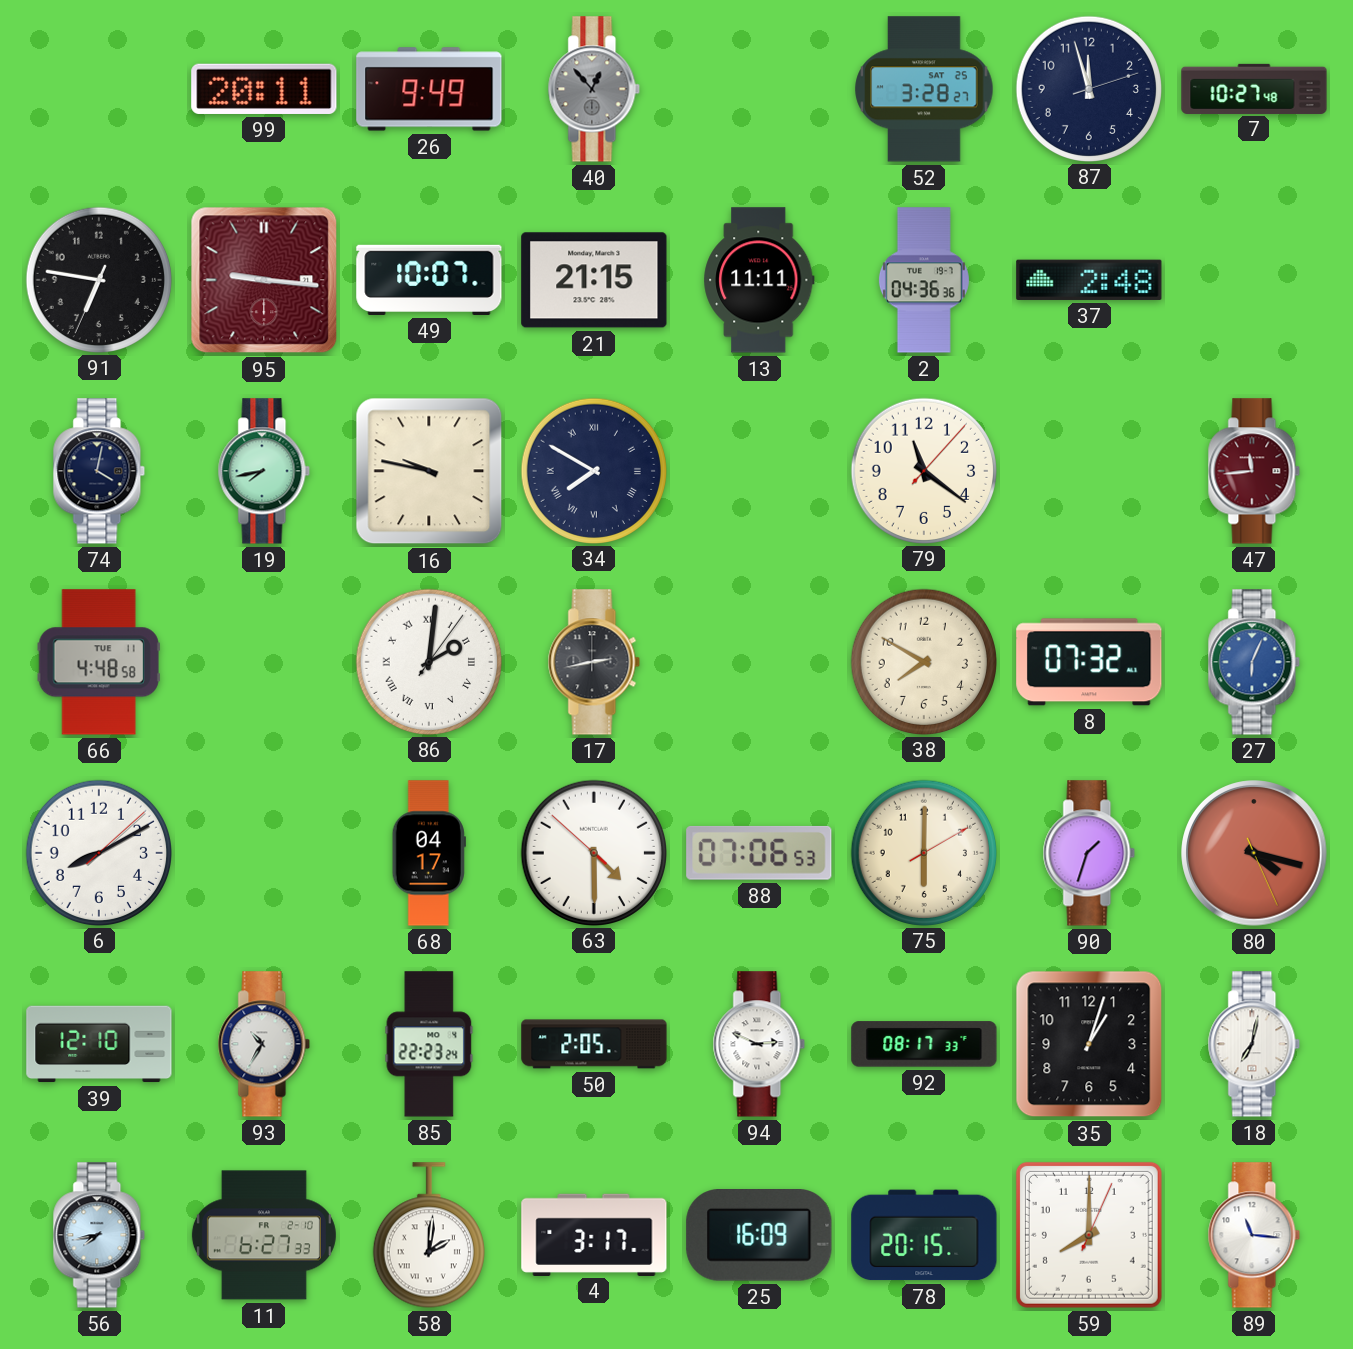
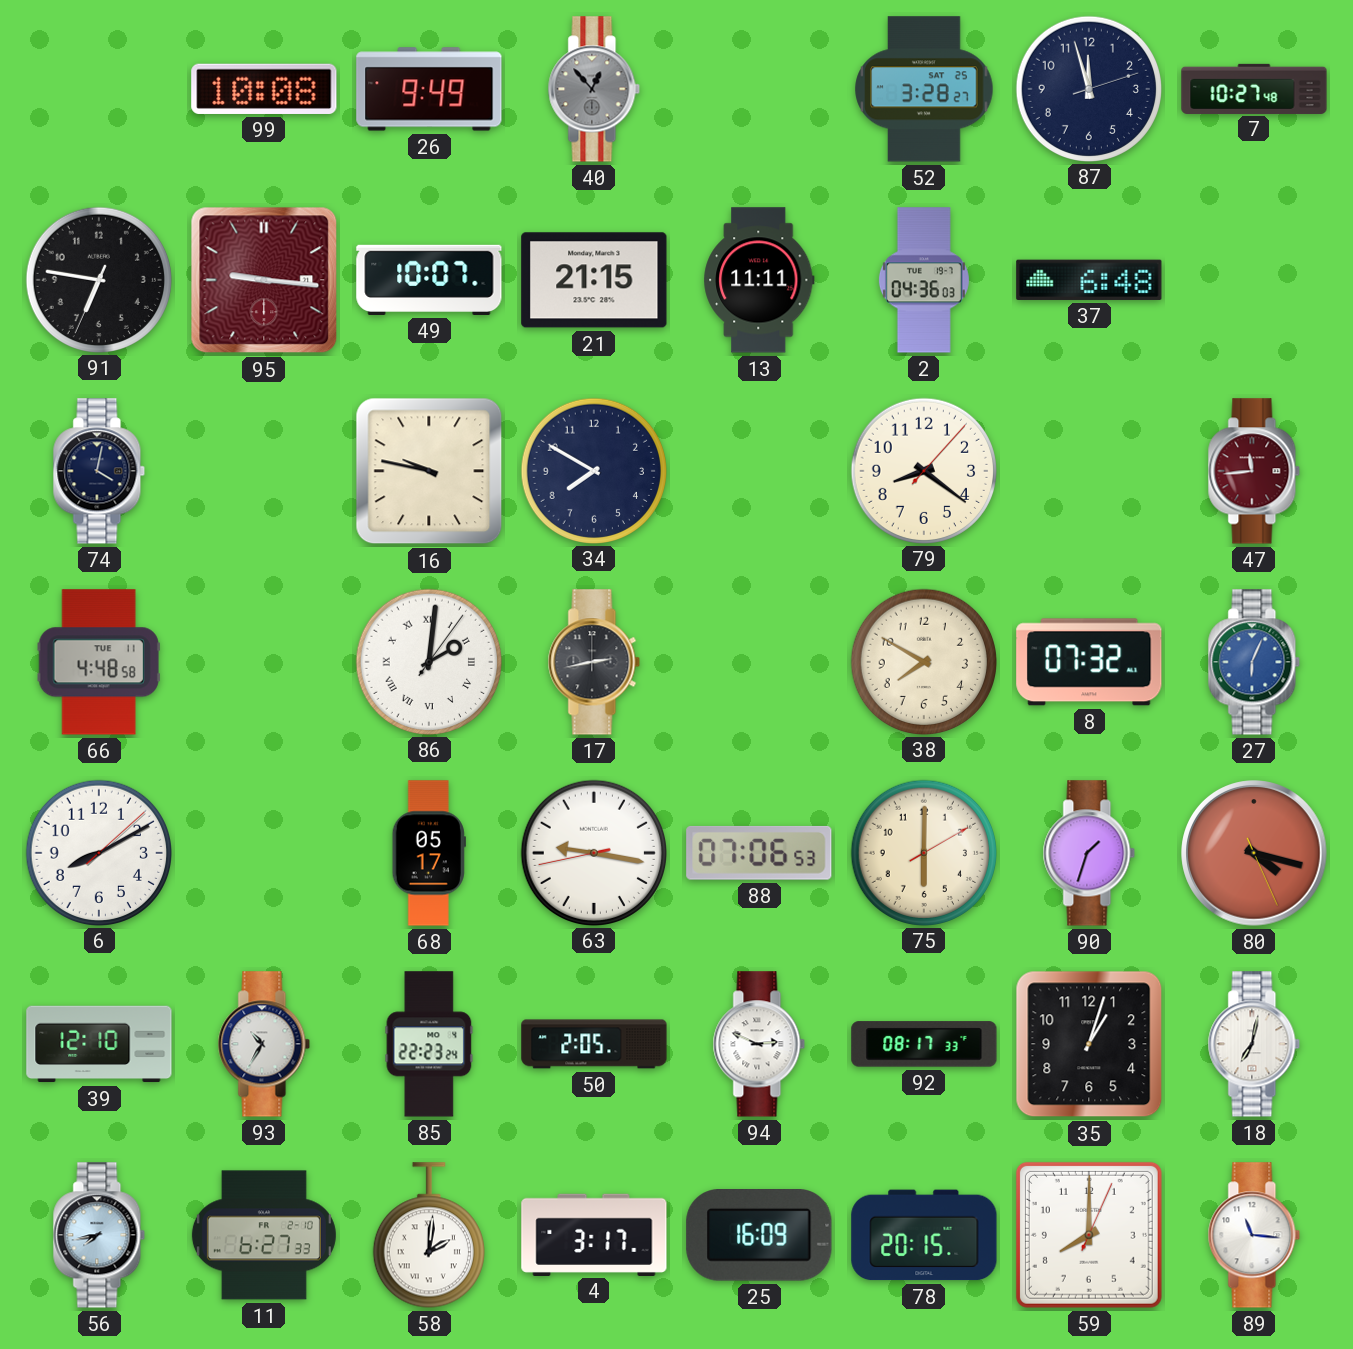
99: 20:11 -> 10:08 (264, 89)
2: 04:36:36 -> 04:36:03 (924, 280)
37: 2:48 -> 6:48 (1089, 280)
19: 7:43 -> none (264, 471)
34 numerals: Roman -> Arabic (593, 470)
79: 11:21 -> 8:21 (923, 470)
68: 04:17 -> 05:17 (429, 853)
63: 4:29 -> 9:16 (593, 852)
